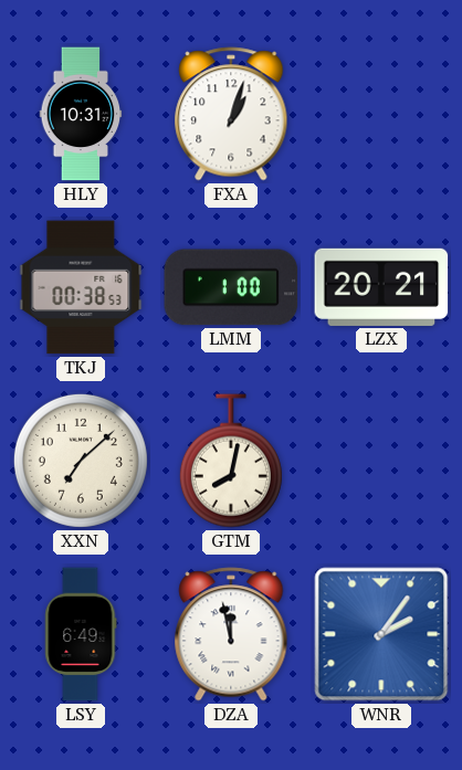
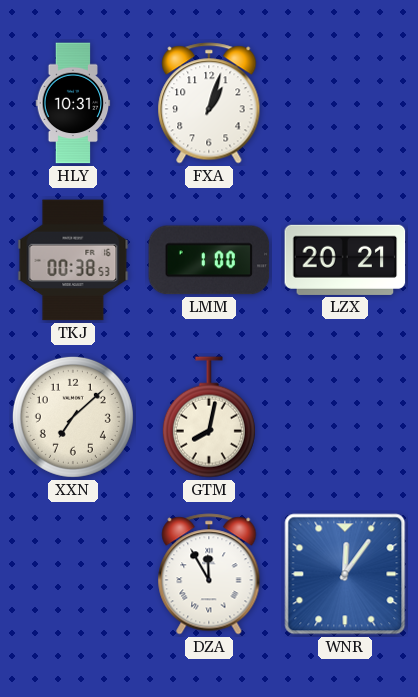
LSY: 6:49 -> none (81, 634)
DZA: 11:58 -> 11:55 (209, 574)
WNR: 2:06 -> 12:06 (345, 574)
